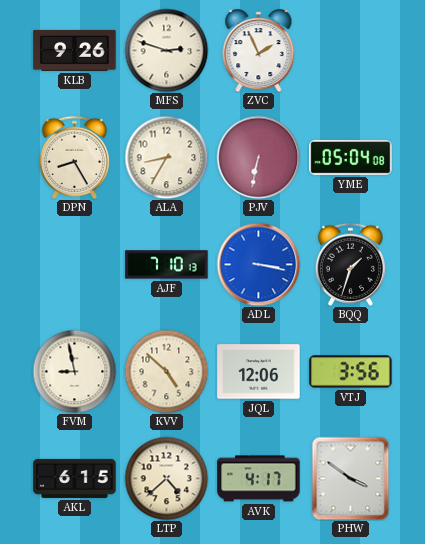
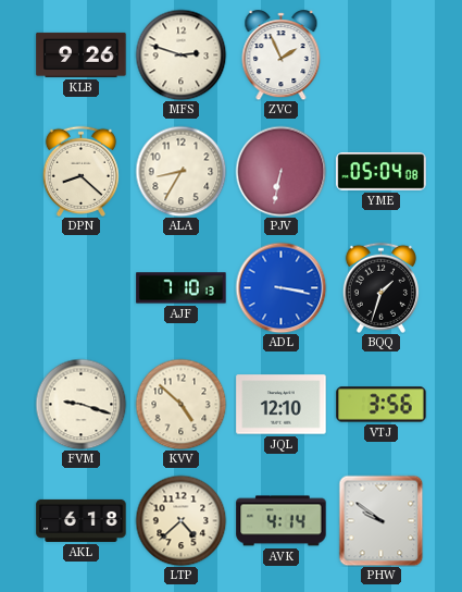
DPN: 8:25 -> 8:22 (80, 171)
FVM: 8:58 -> 9:18 (80, 404)
JQL: 12:06 -> 12:10 (282, 405)
AKL: 6:15 -> 6:18 (82, 520)
AVK: 4:17 -> 4:14 (282, 521)
PHW: 3:51 -> 9:51 (382, 520)
